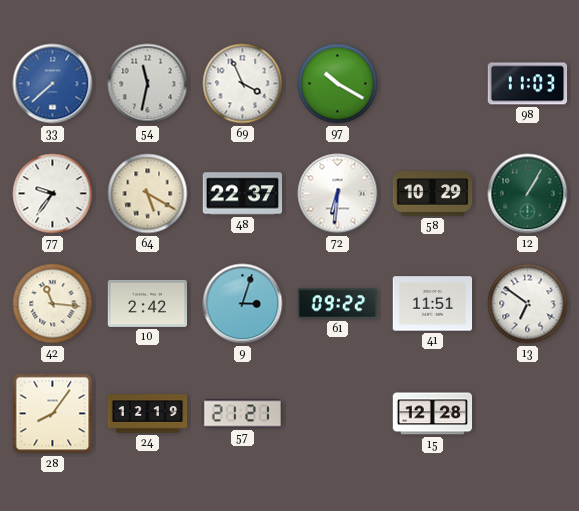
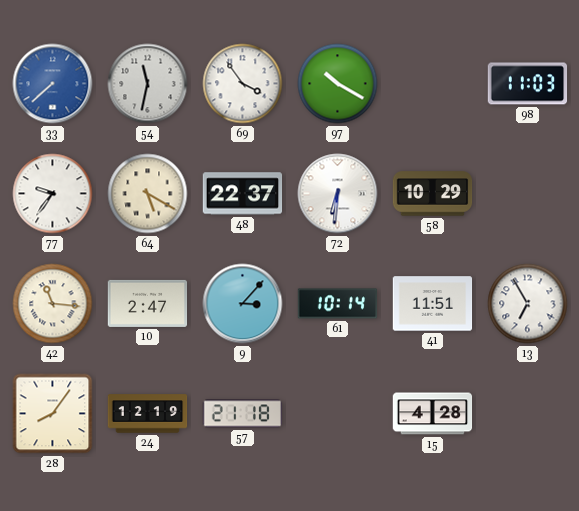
69: 3:56 -> 3:54 (243, 84)
12: 1:05 -> none (528, 194)
10: 2:42 -> 2:47 (148, 303)
9: 3:03 -> 3:07 (243, 304)
61: 09:22 -> 10:14 (338, 304)
13: 6:51 -> 6:55 (528, 304)
57: 21:21 -> 21:18 (243, 414)
15: 12:28 -> 4:28 (433, 414)
